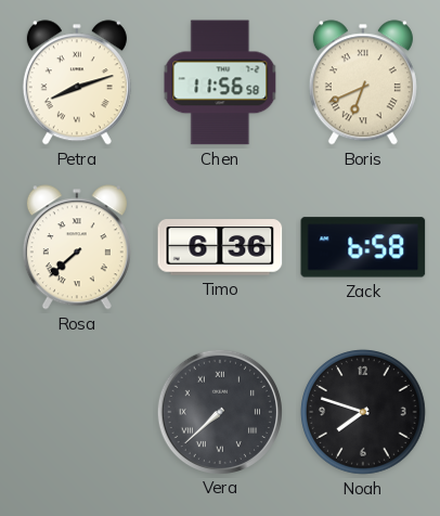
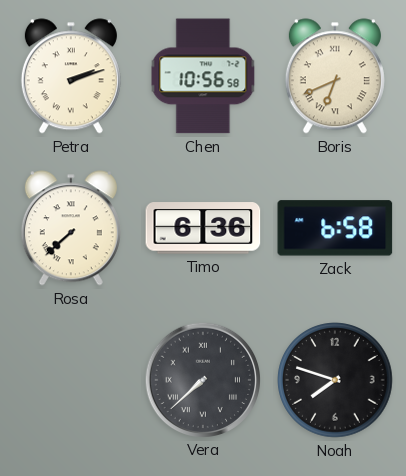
Petra: 8:12 -> 2:12 (71, 76)
Chen: 11:56 -> 10:56 (203, 76)
